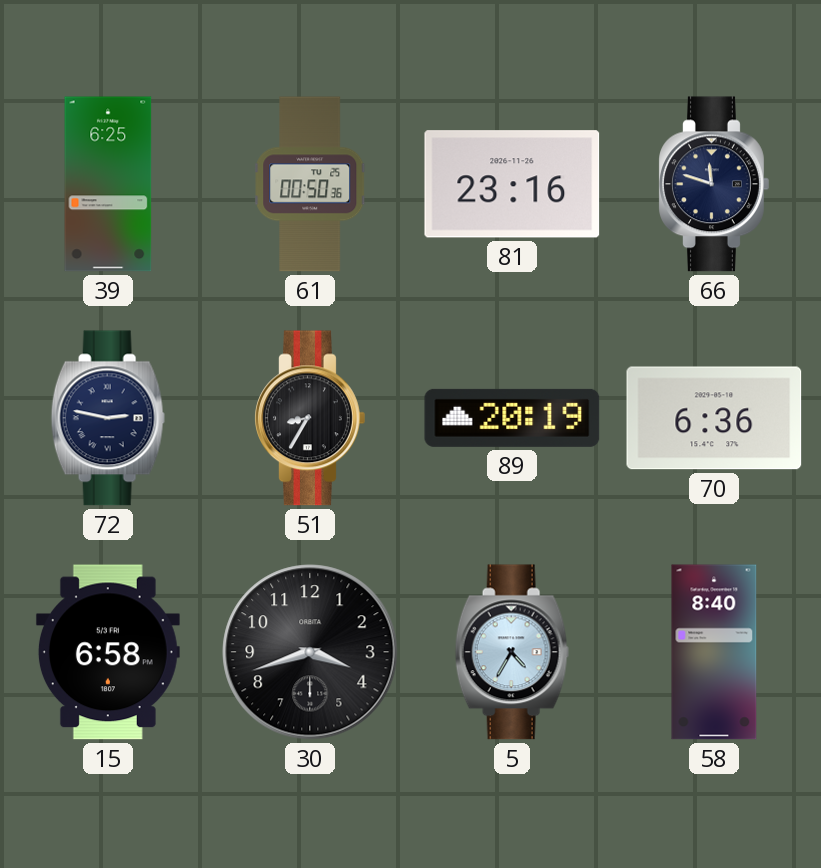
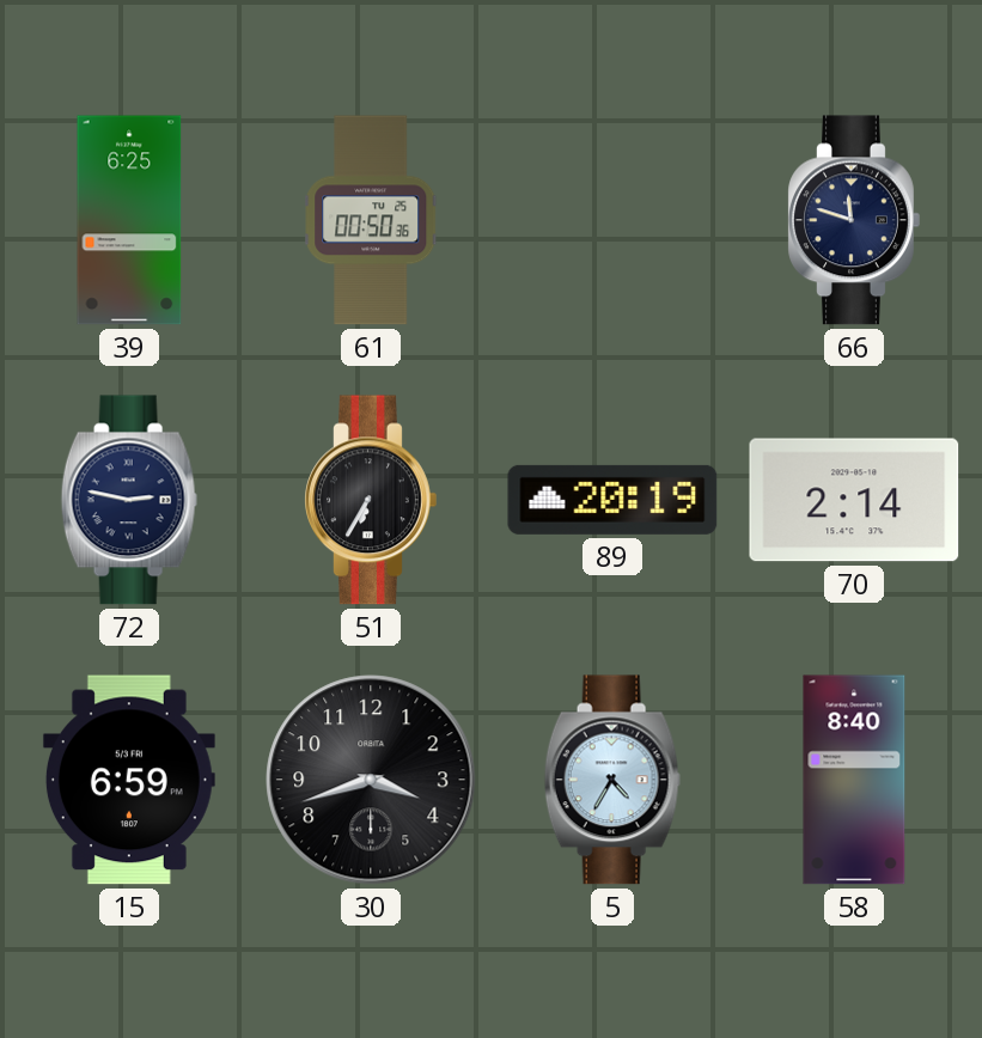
81: 23:16 -> none (512, 184)
51: 8:35 -> 6:35 (371, 500)
70: 6:36 -> 2:14 (854, 500)
15: 6:58 -> 6:59 (129, 780)
